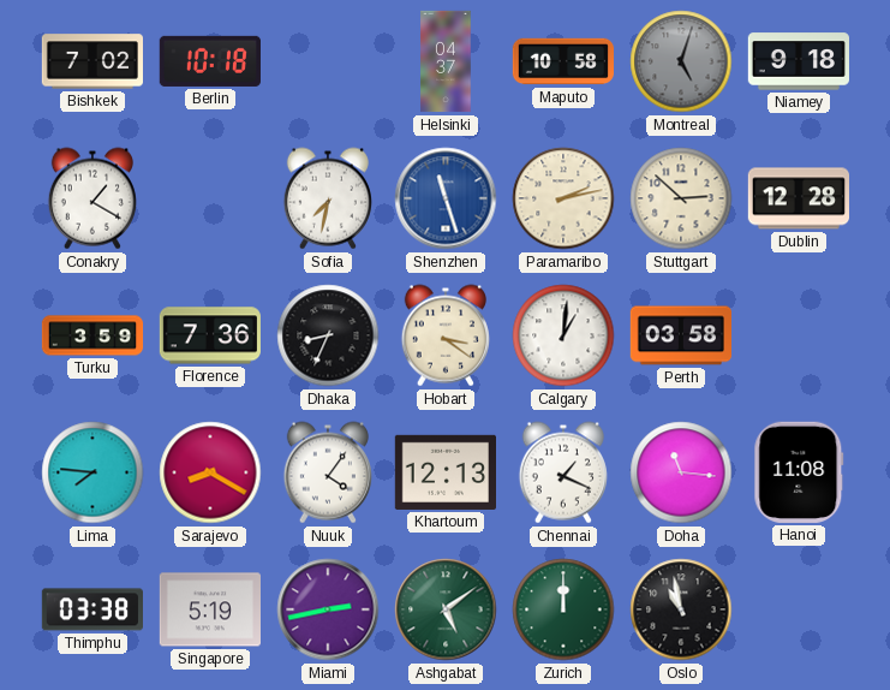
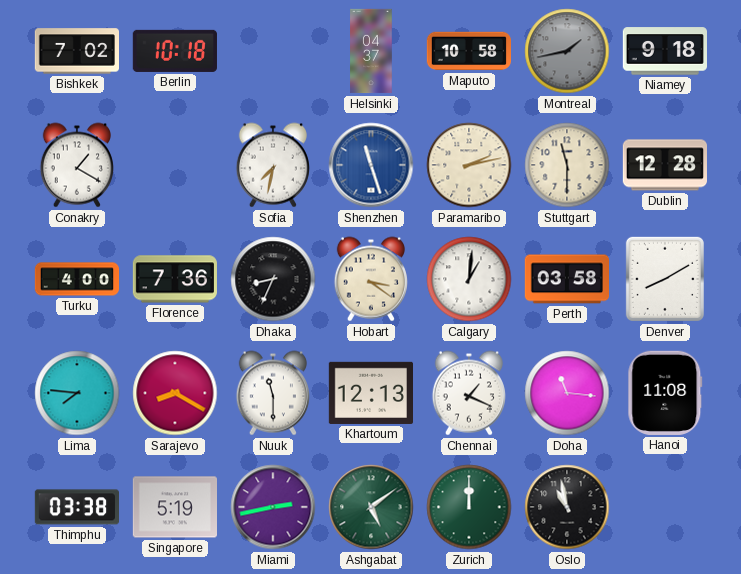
Montreal: 5:03 -> 1:43 (567, 51)
Stuttgart: 2:52 -> 11:30 (567, 165)
Turku: 3:59 -> 4:00 (77, 279)
Denver: none -> 8:10 (665, 279)
Nuuk: 4:06 -> 11:30 (273, 393)
